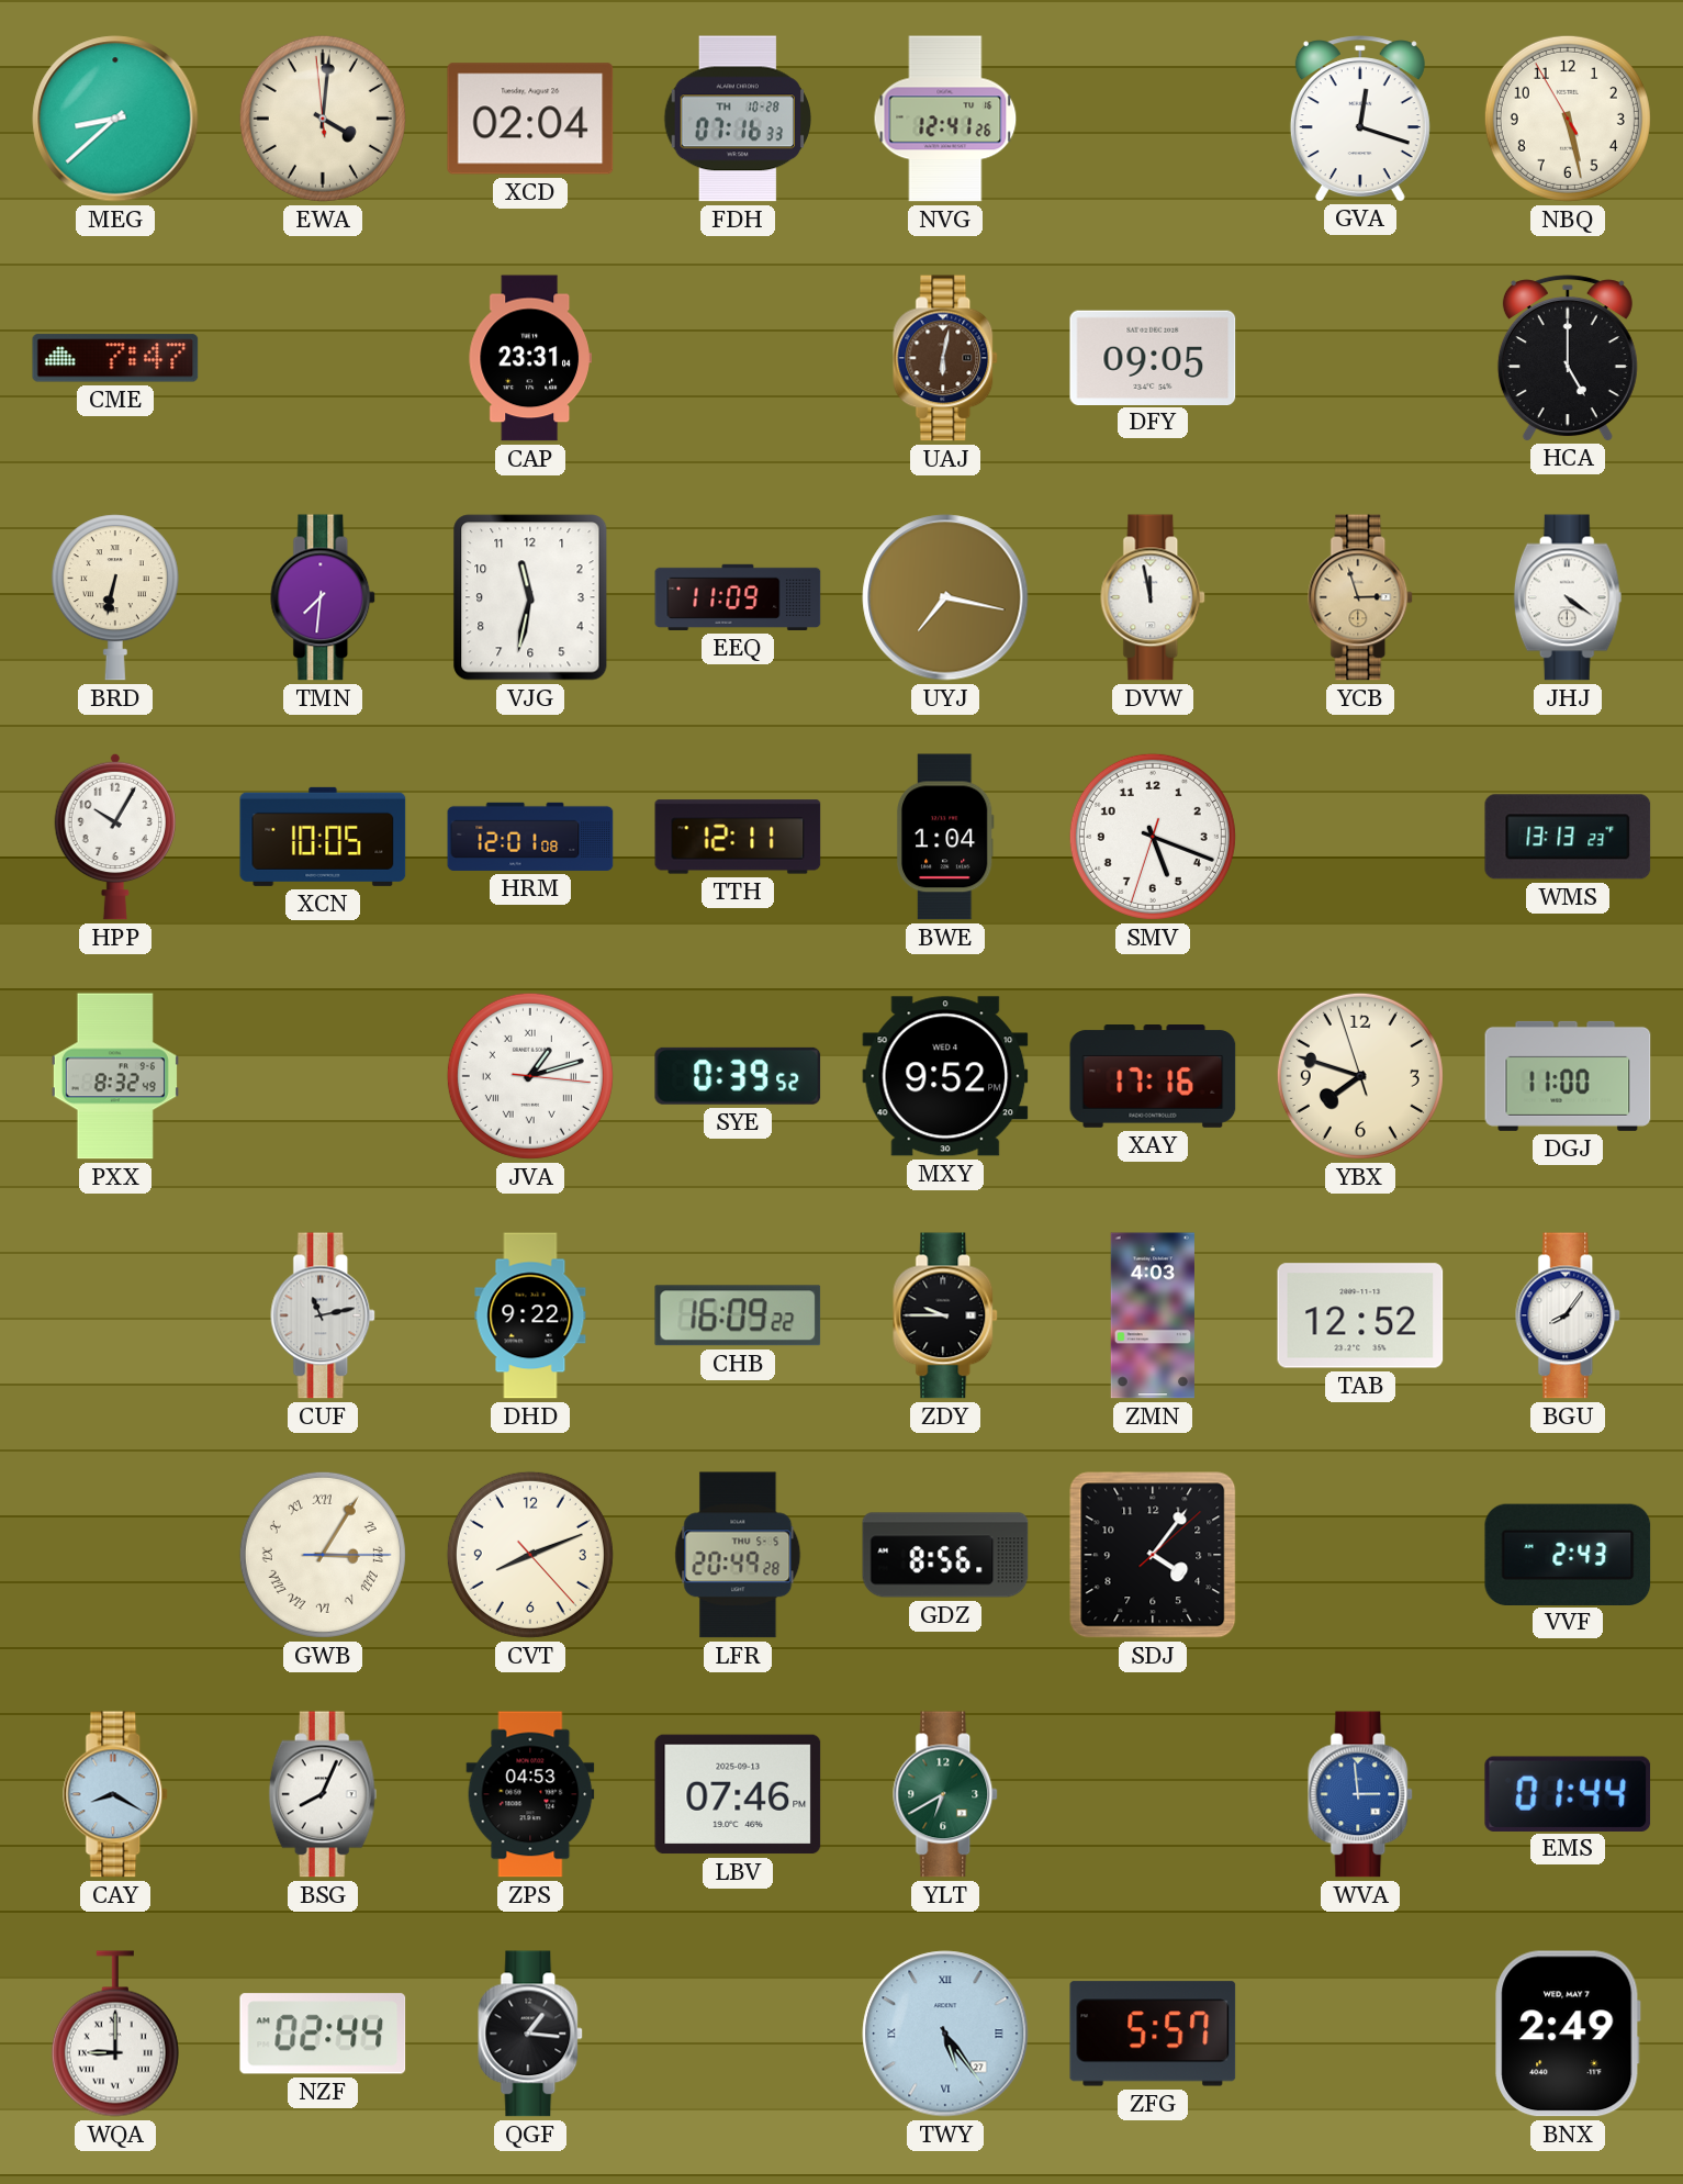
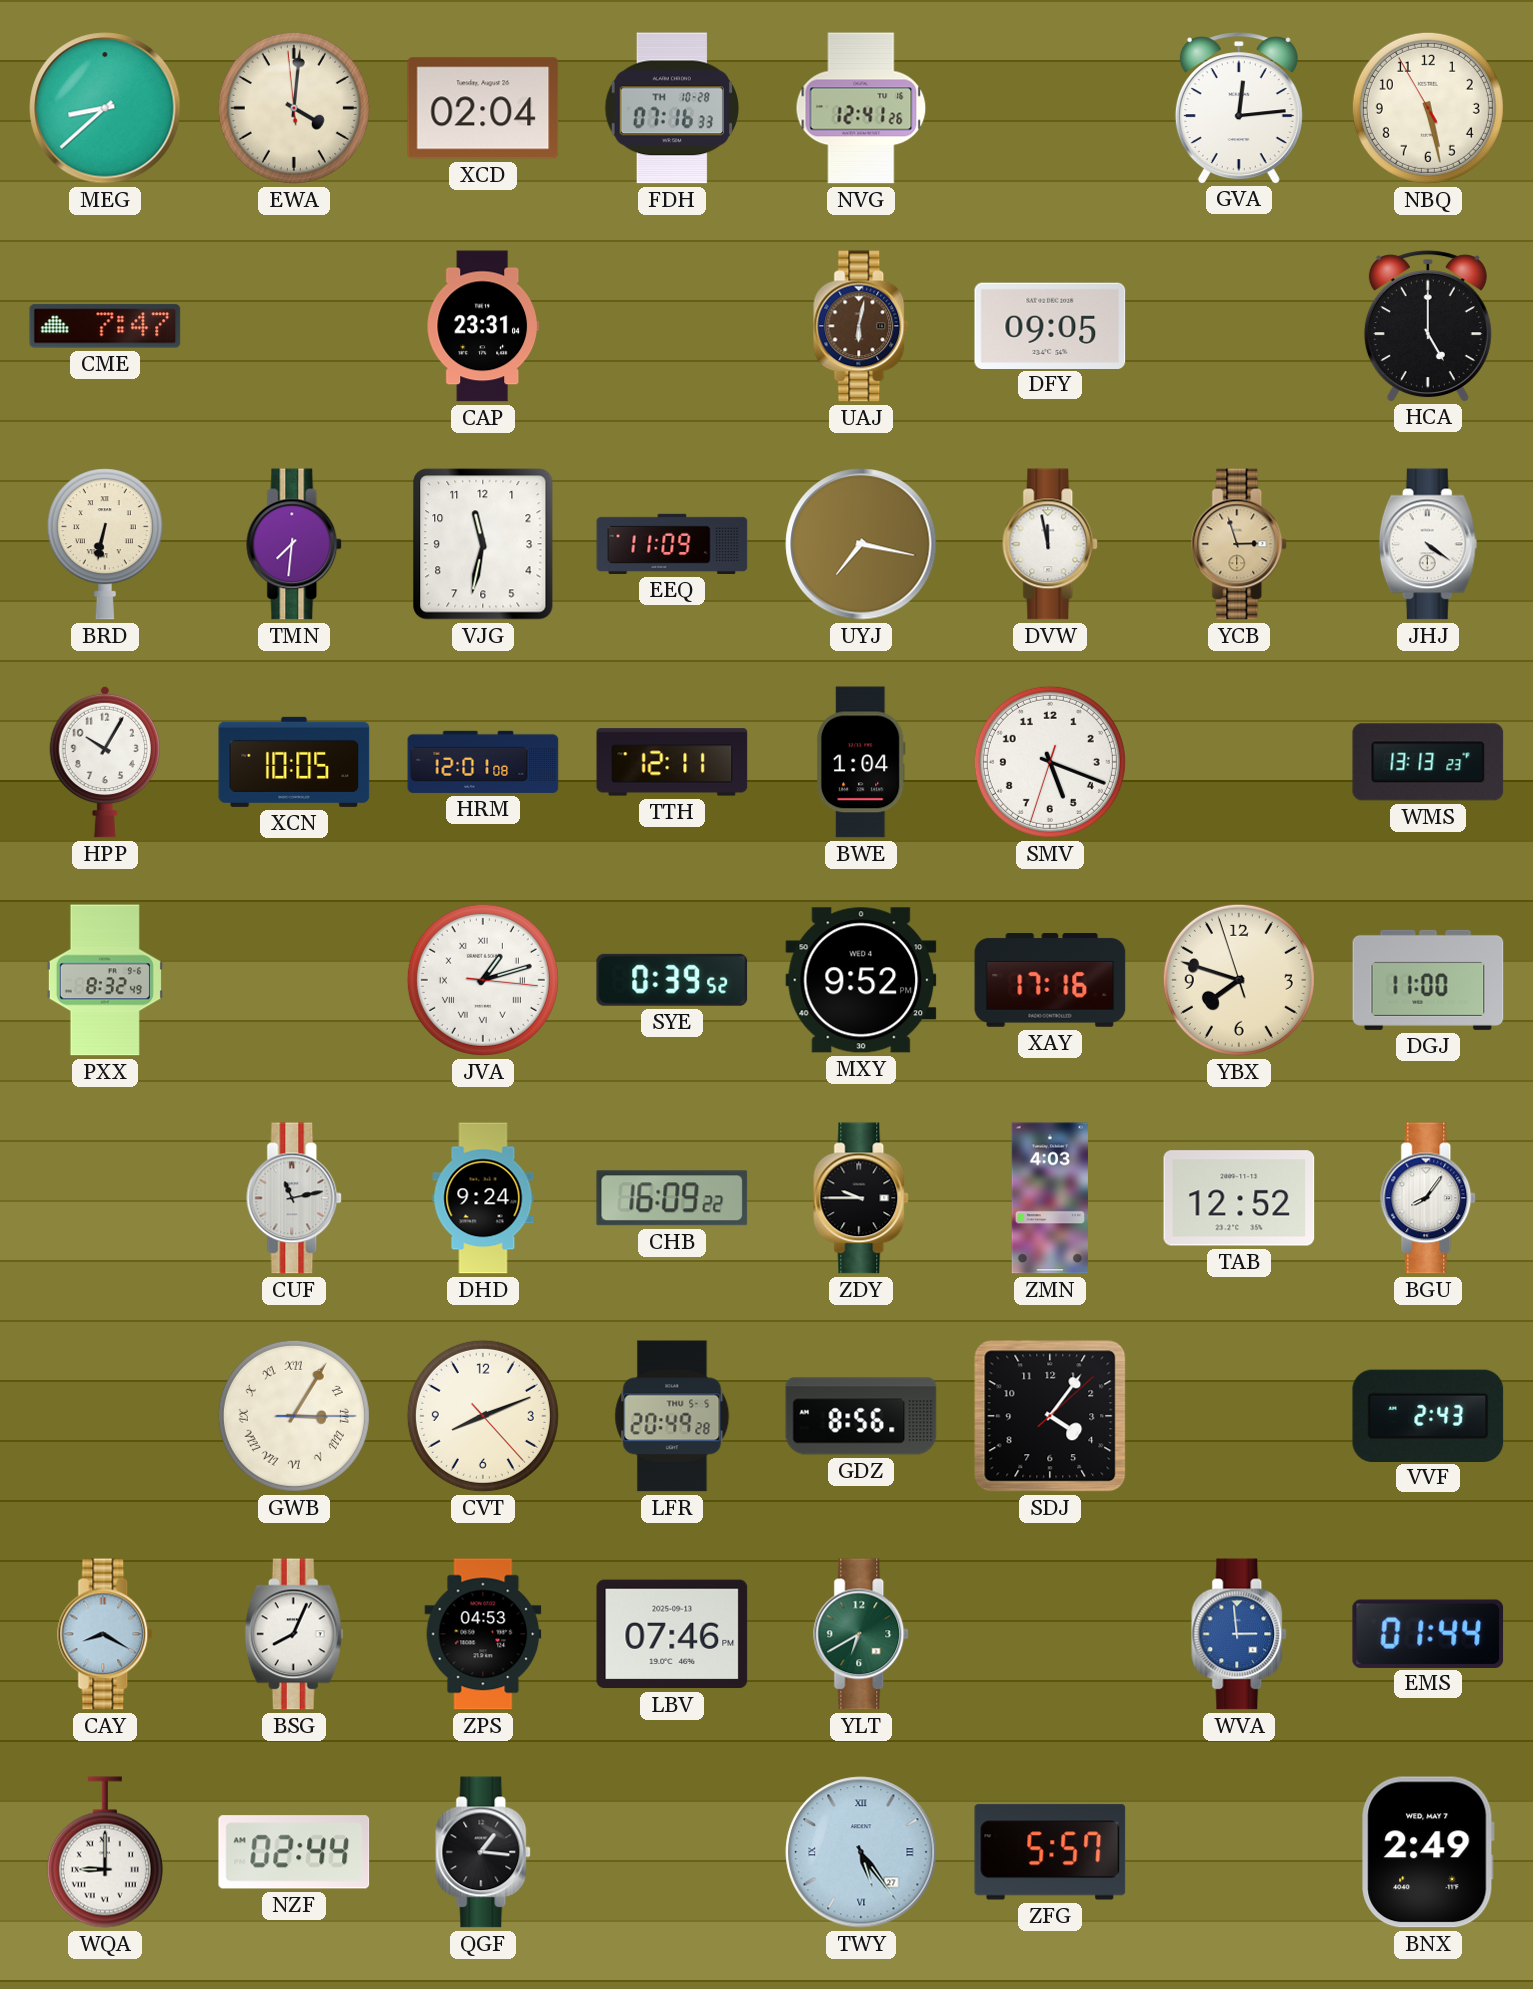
GVA: 12:18 -> 12:14 (1239, 108)
DHD: 9:22 -> 9:24 (483, 1198)
